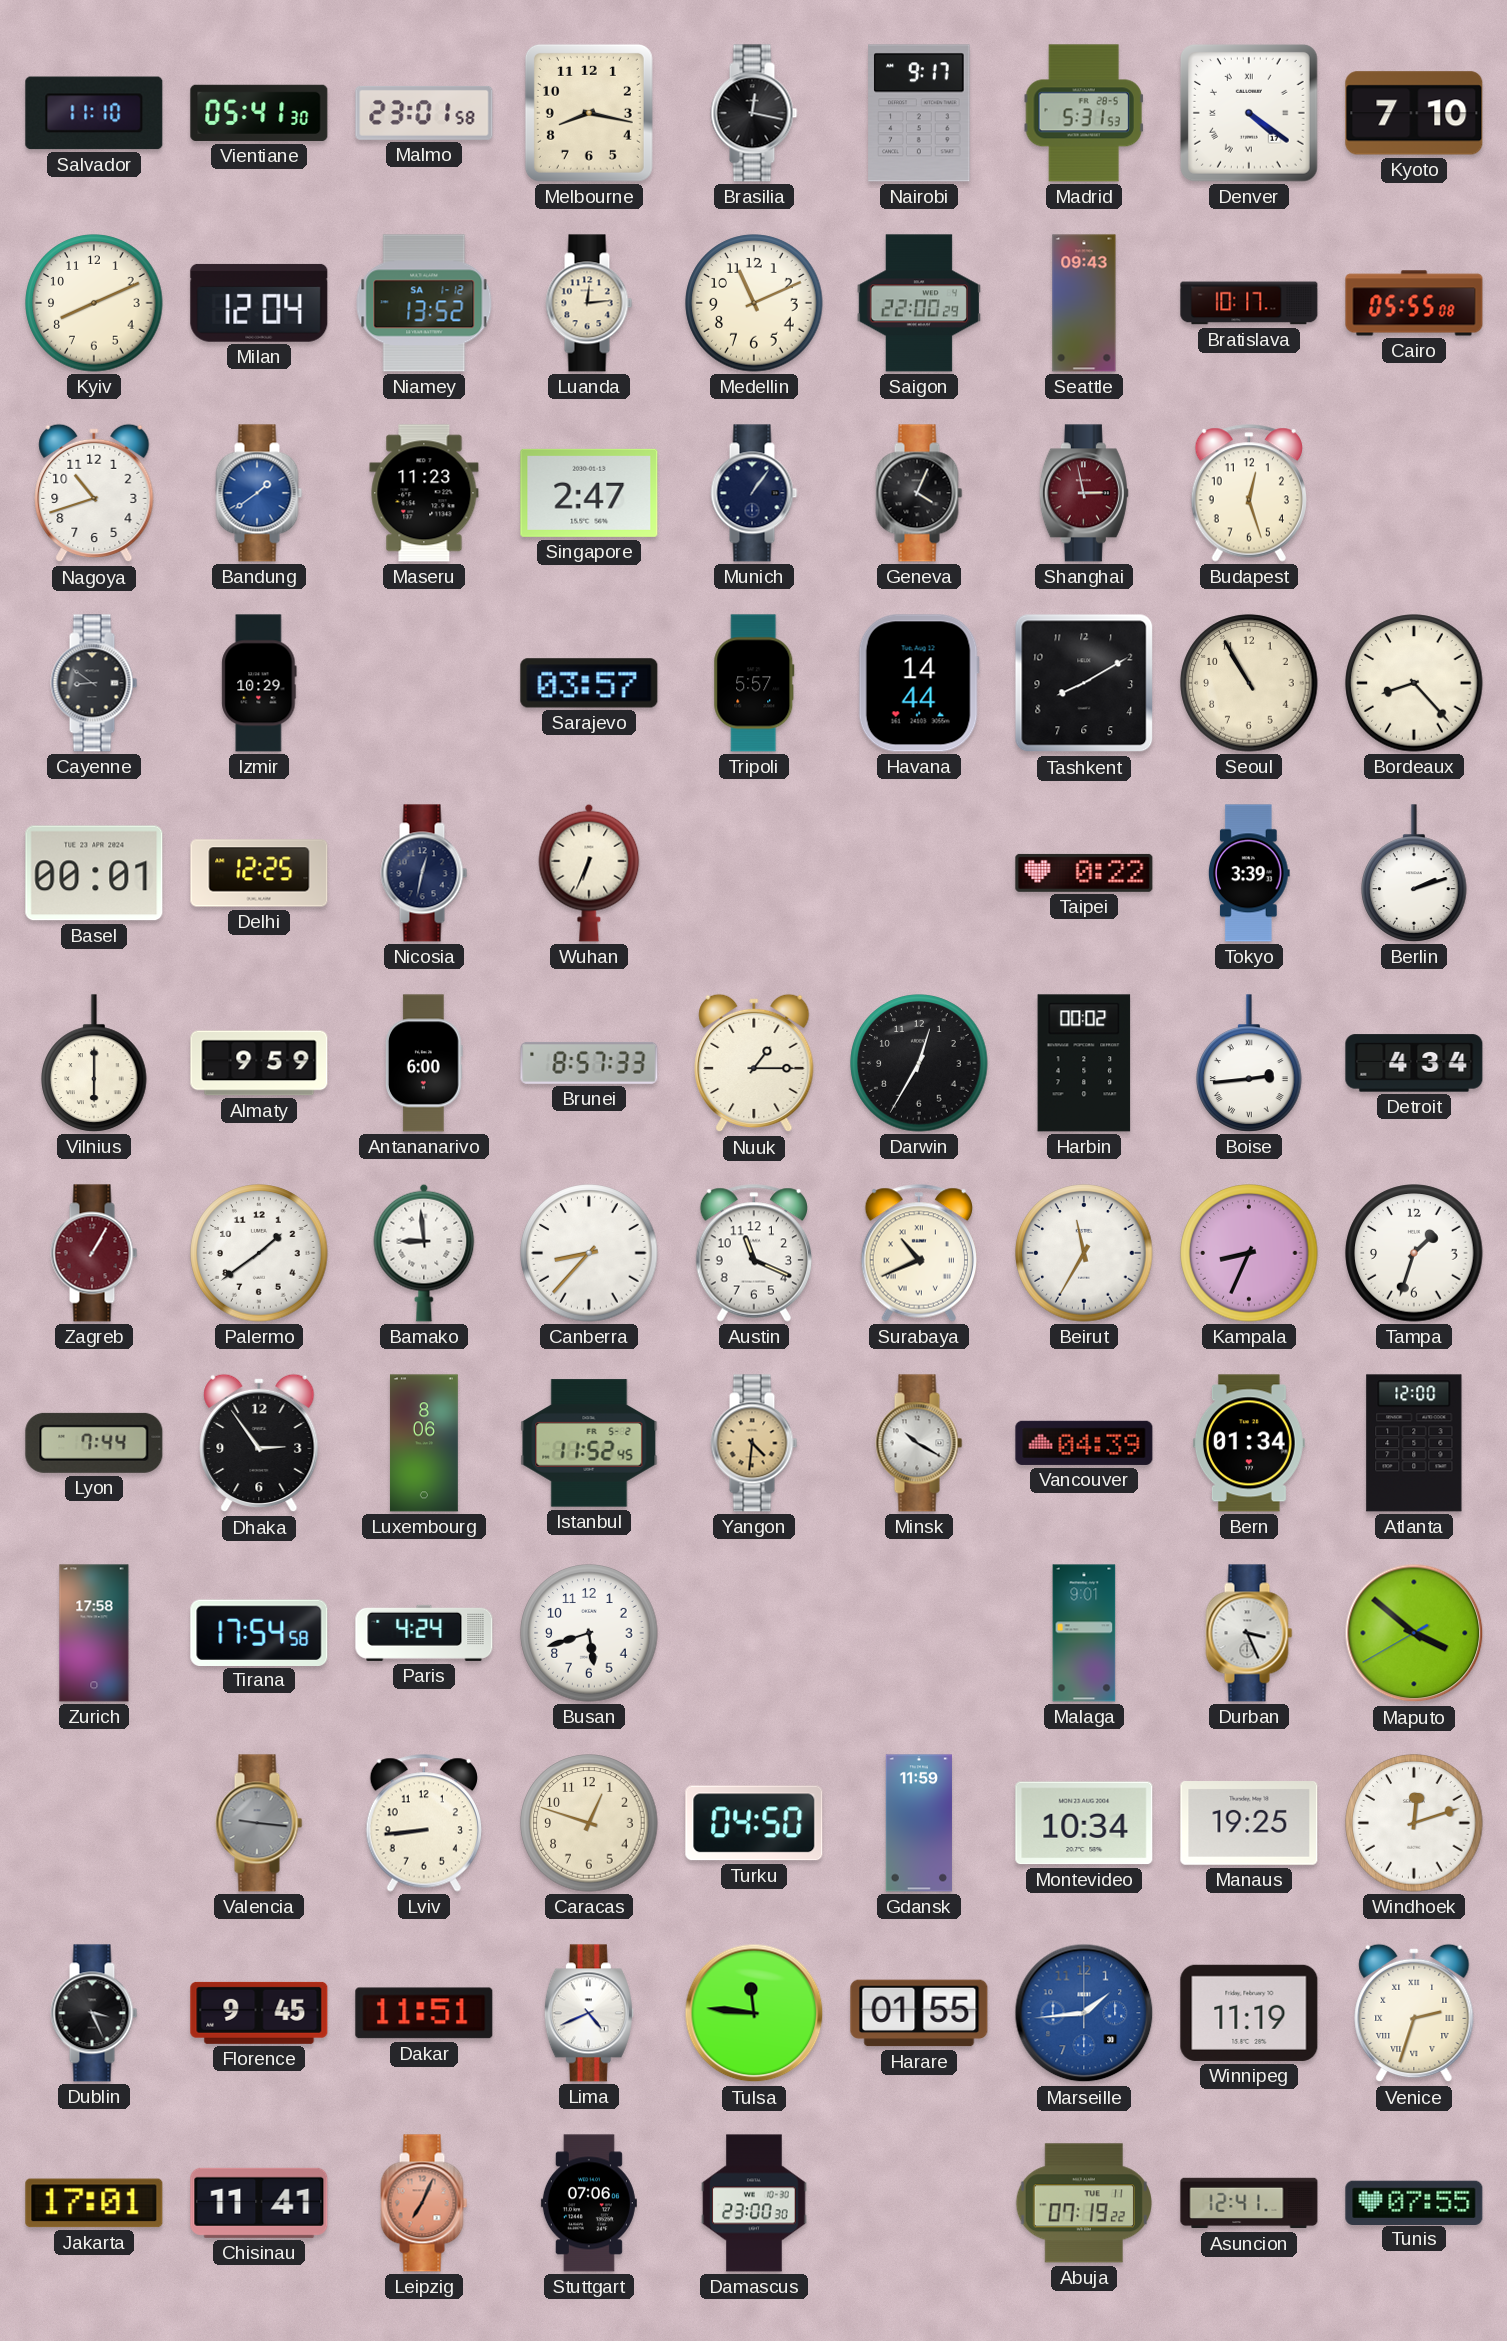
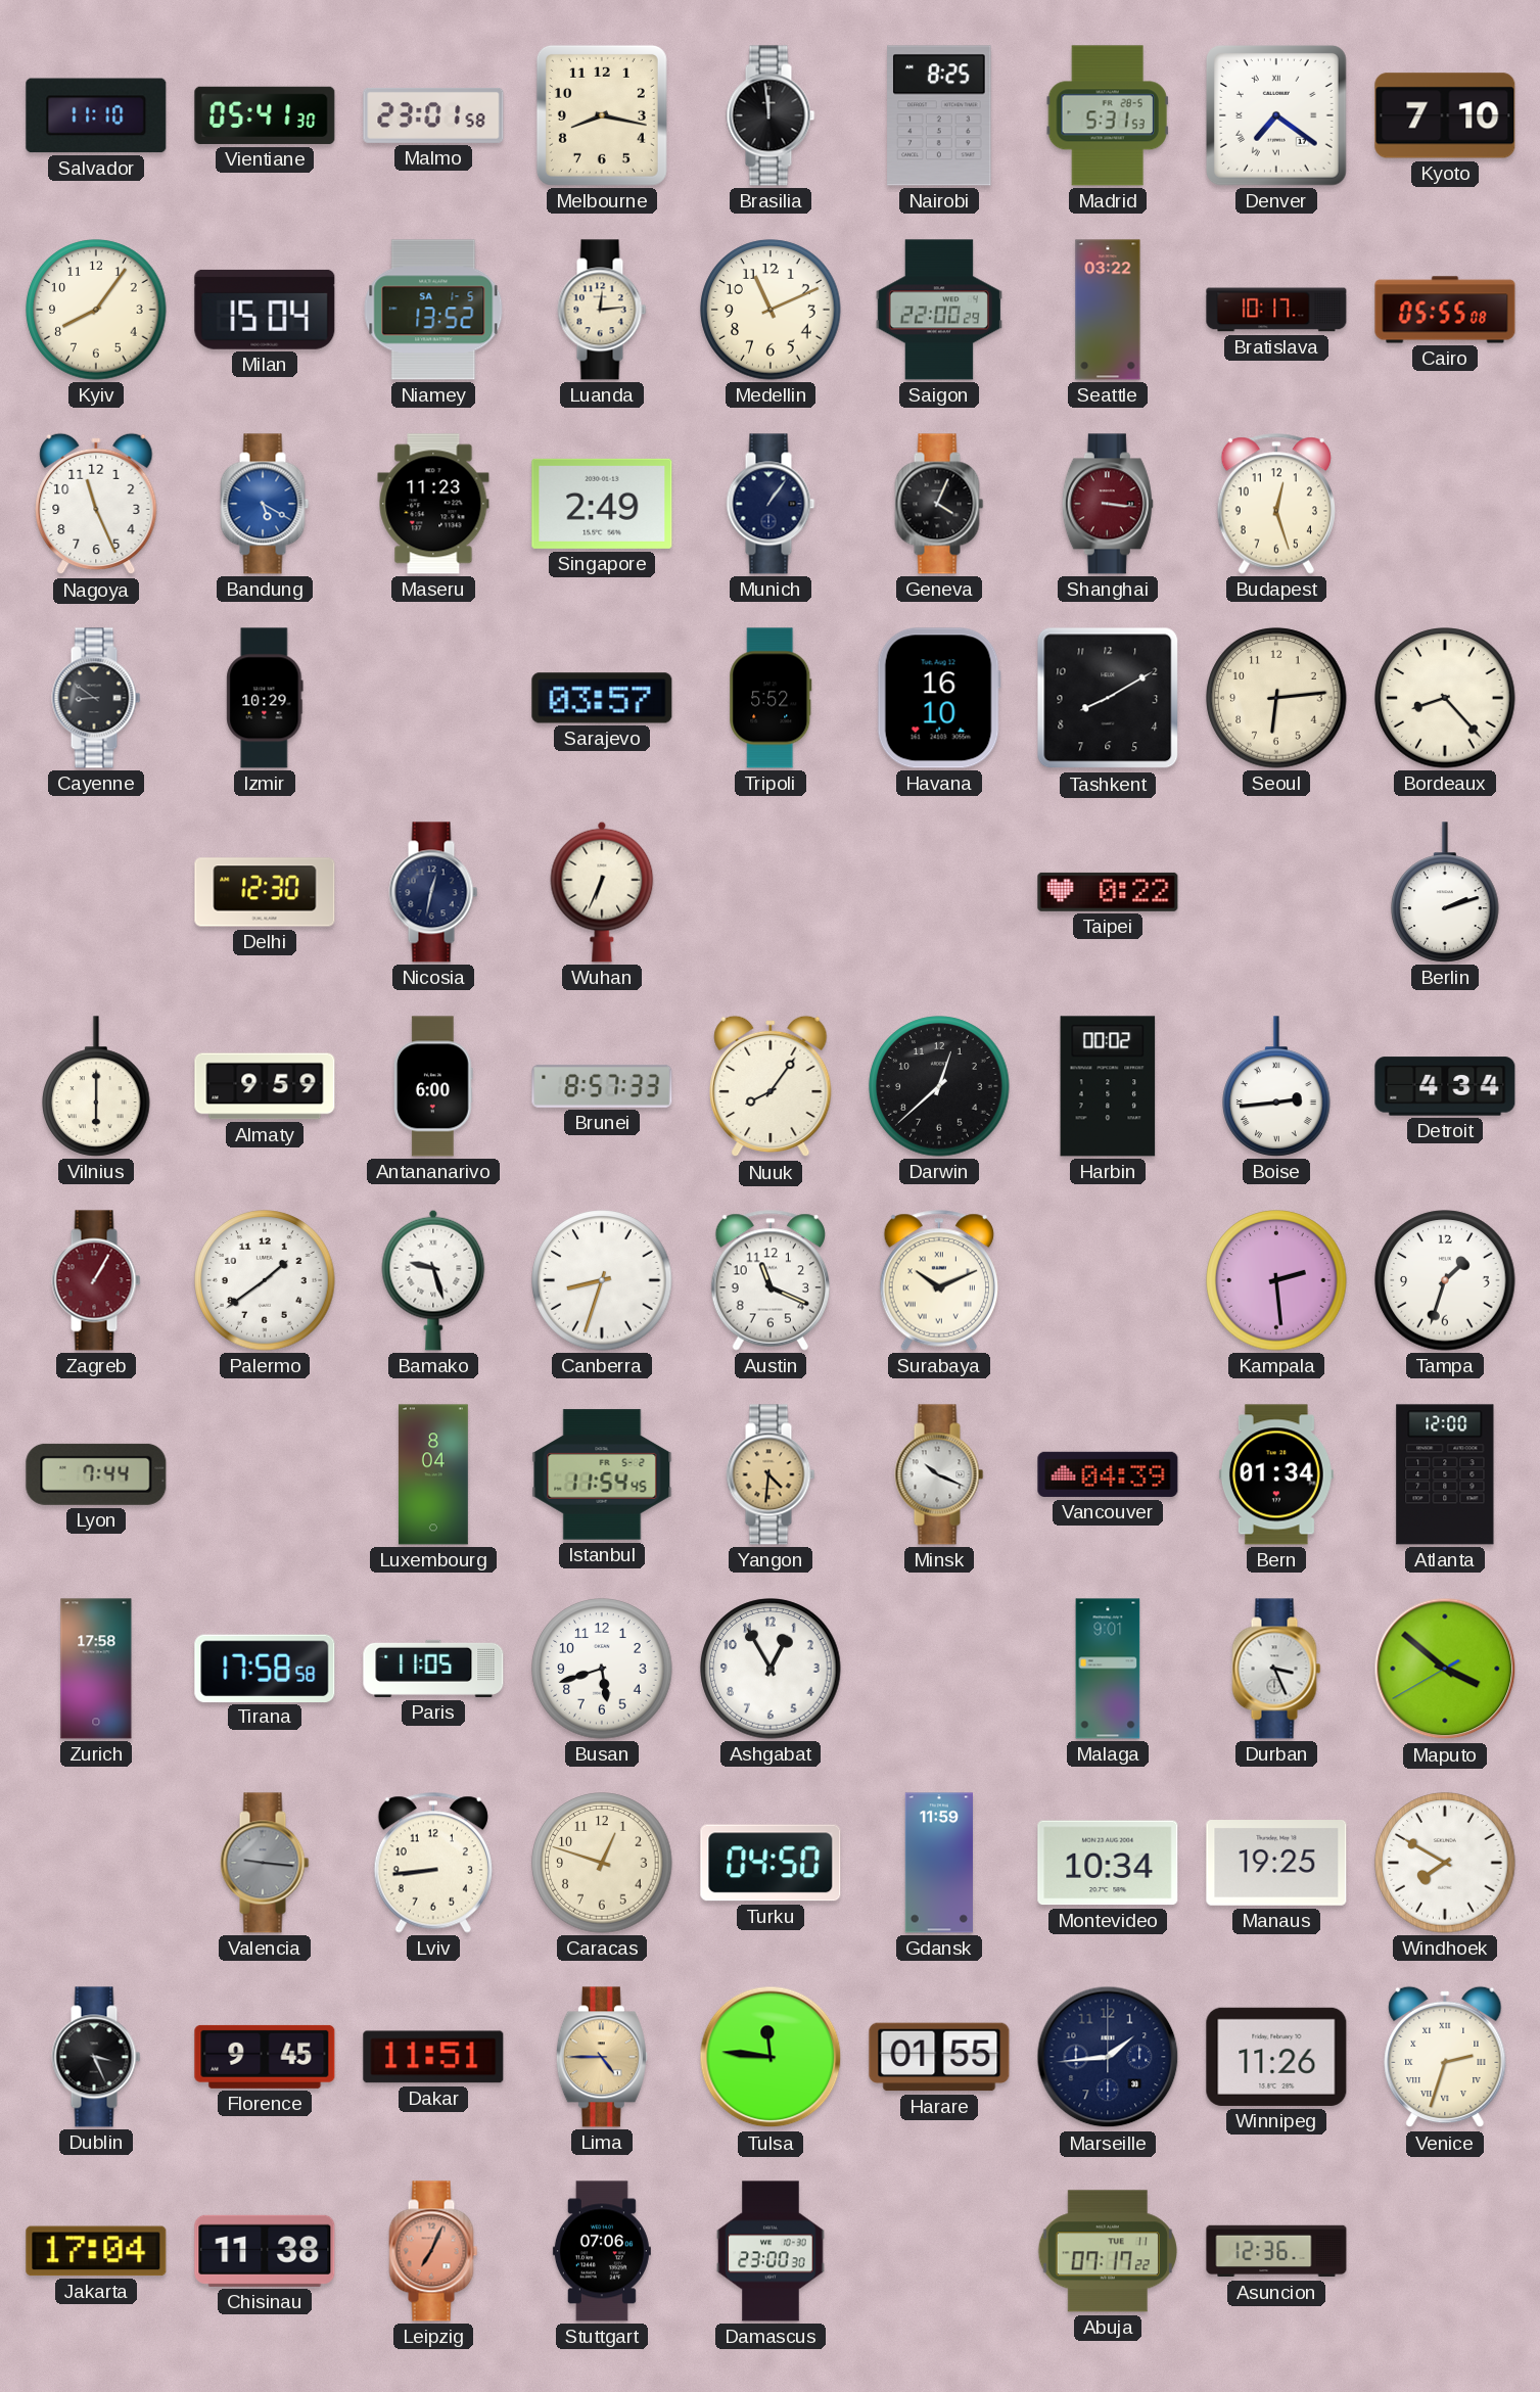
Brasilia: 12:17 -> 11:59 (771, 115)
Nairobi: 9:17 -> 8:25 (939, 115)
Denver: 4:21 -> 7:21 (1276, 115)
Kyiv: 8:11 -> 8:06 (96, 310)
Milan: 12:04 -> 15:04 (265, 310)
Niamey date: SA 1-12 -> SA 1-5 (433, 310)
Seattle: 09:43 -> 03:22 (1108, 310)
Nagoya: 10:42 -> 11:26 (96, 504)
Bandung: 1:39 -> 5:20 (265, 504)
Singapore: 2:47 -> 2:49 (602, 504)
Shanghai: 2:58 -> 3:16 (1108, 504)
Tripoli: 5:57 -> 5:52 (771, 698)
Havana: 14:44 -> 16:10 (939, 698)
Seoul: 10:55 -> 6:14 (1276, 698)
Basel: 00:01 -> none (94, 873)
Delhi: 12:25 -> 12:30 (265, 892)
Tokyo: 3:39 -> none (1249, 873)
Nuuk: 1:15 -> 8:06 (771, 1086)
Darwin: 12:35 -> 12:38 (939, 1086)
Bamako: 8:59 -> 9:27 (433, 1280)
Canberra: 8:37 -> 8:33 (602, 1280)
Surabaya: 10:41 -> 10:11 (938, 1280)
Beirut: 11:35 -> none (1084, 1253)
Kampala: 8:34 -> 2:29 (1276, 1280)
Dhaka: 2:54 -> none (259, 1443)
Luxembourg: 8:06 -> 8:04 (433, 1474)
Istanbul: 11:52 -> 11:54 (602, 1474)
Minsk: 10:20 -> 10:19 (939, 1474)
Tirana: 17:54 -> 17:58 (265, 1668)
Paris: 4:24 -> 11:05 (433, 1669)
Ashgabat: none -> 12:55 (771, 1669)
Windhoek: 12:12 -> 7:50 (1445, 1863)
Lima: 4:41 -> 4:45 (602, 2057)
Lima dial: white -> champagne (602, 2057)
Marseille dial: blue -> navy (1108, 2057)
Winnipeg: 11:19 -> 11:26 (1276, 2057)
Jakarta: 17:01 -> 17:04 (96, 2251)
Chisinau: 11:41 -> 11:38 (265, 2251)
Abuja: 07:19 -> 07:17 (1108, 2251)
Asuncion: 12:41 -> 12:36 (1276, 2251)
Tunis: 07:55 -> none (1414, 2202)
